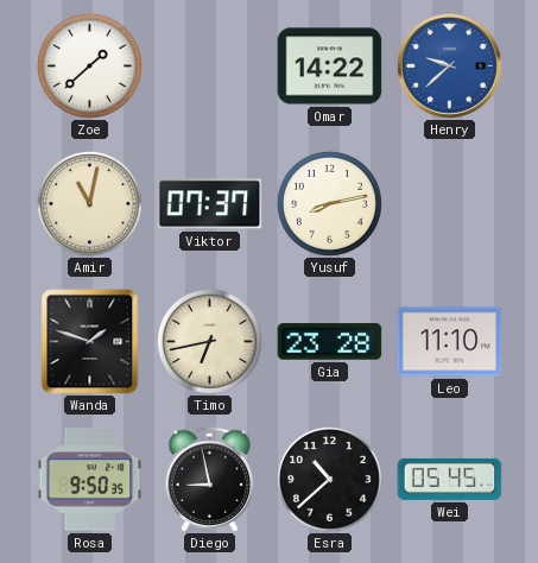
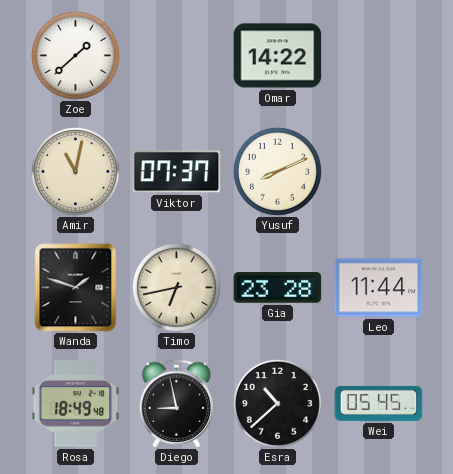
Henry: 9:38 -> none (449, 65)
Yusuf: 8:13 -> 8:11 (277, 171)
Leo: 11:10 -> 11:44 (379, 288)
Rosa: 9:50 -> 18:49 (76, 404)
